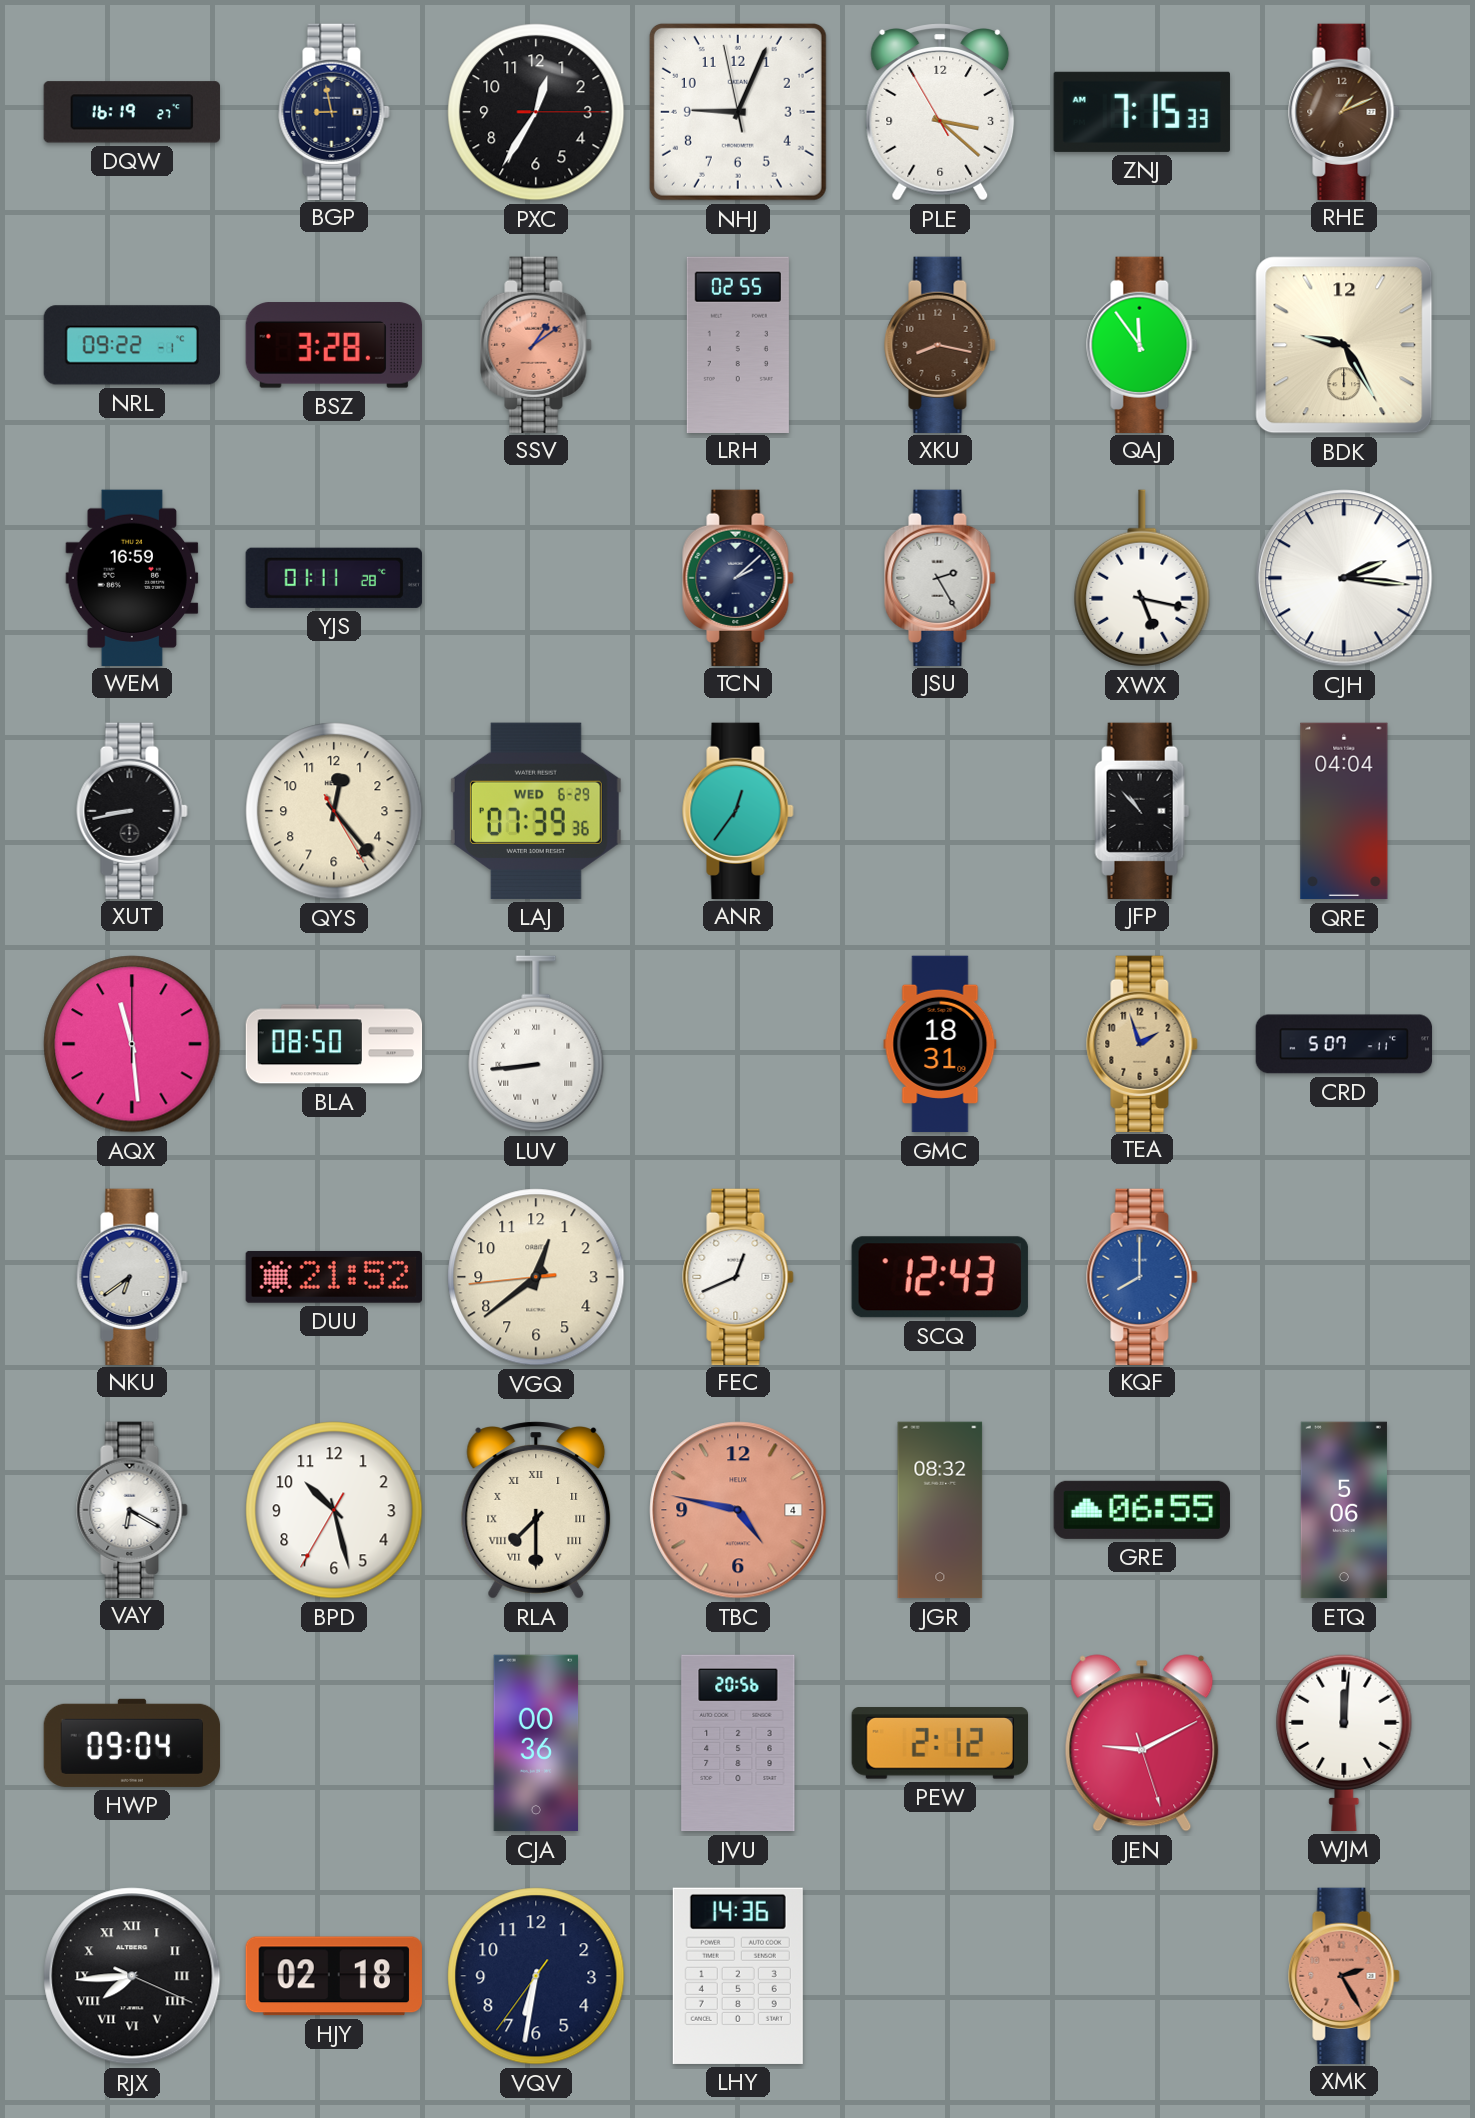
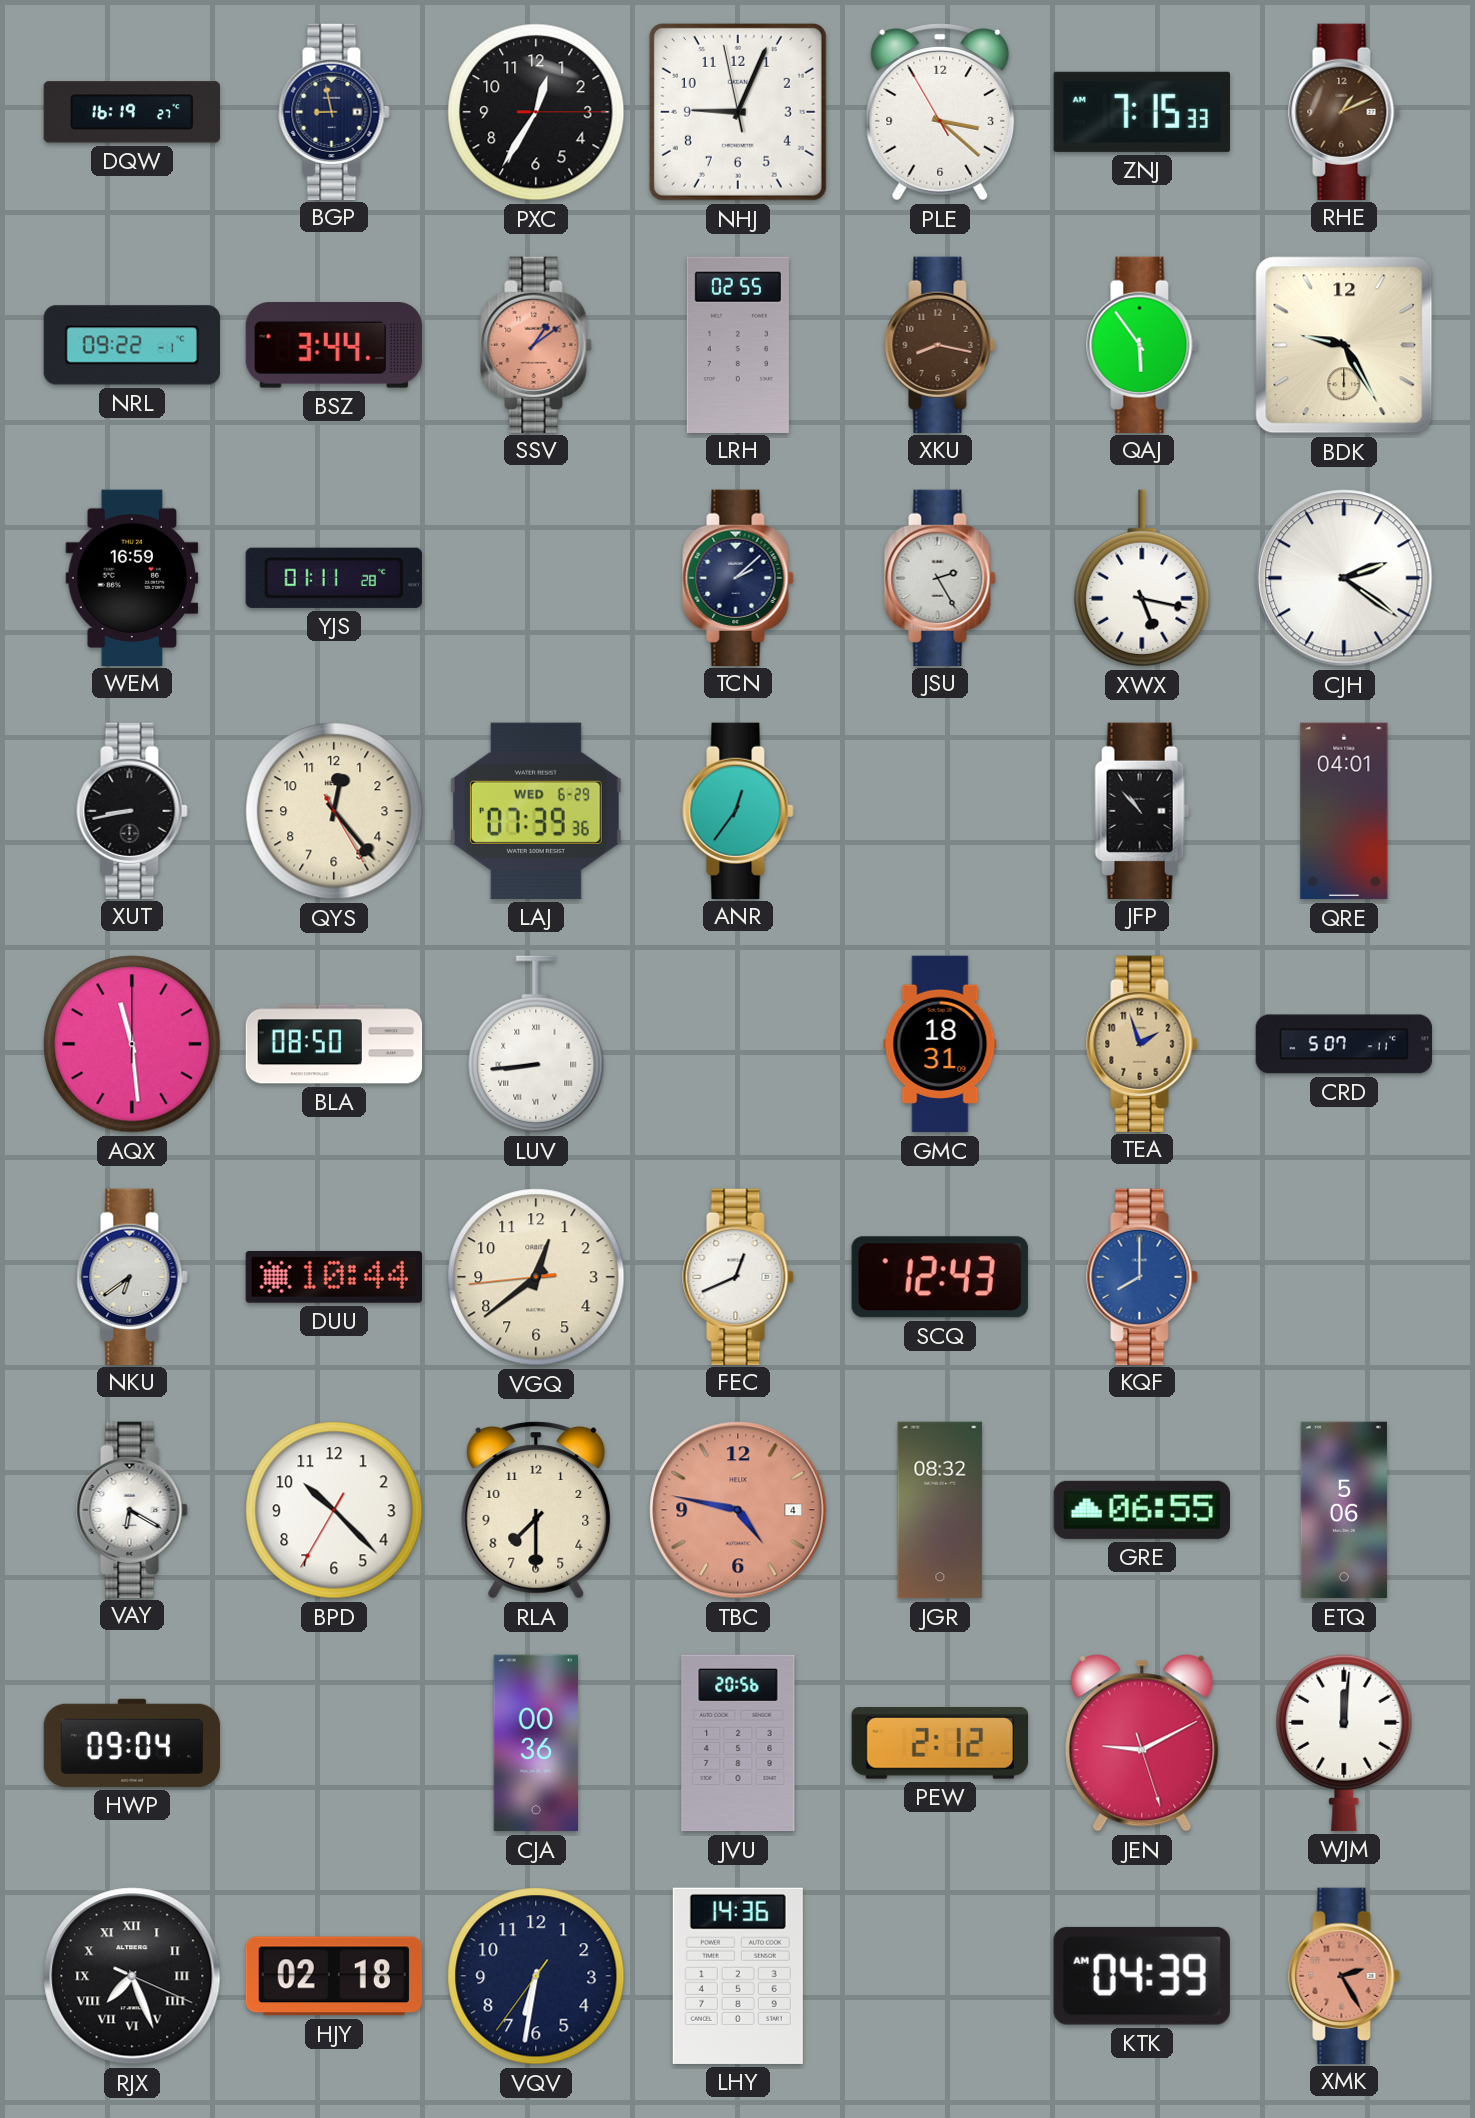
BSZ: 3:28 -> 3:44 (334, 345)
QAJ: 11:54 -> 5:54 (1142, 344)
CJH: 2:16 -> 2:21 (1344, 578)
QRE: 04:04 -> 04:01 (1344, 811)
DUU: 21:52 -> 10:44 (334, 1277)
BPD: 10:27 -> 10:22 (334, 1510)
RLA numerals: Roman -> Arabic (536, 1510)
RJX: 7:44 -> 7:26 (132, 1976)
KTK: none -> 04:39 (1142, 1976)
